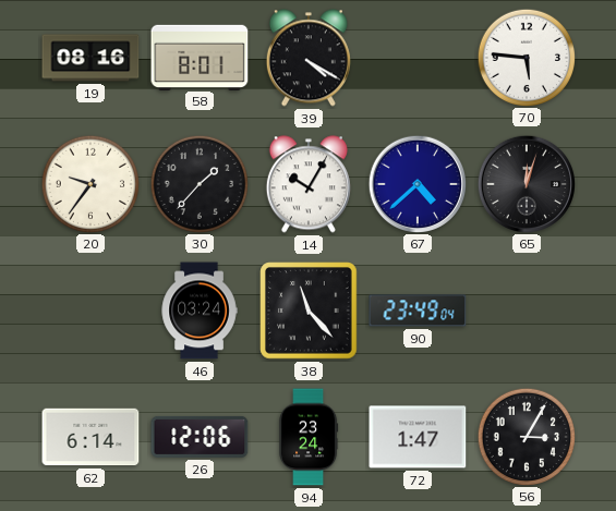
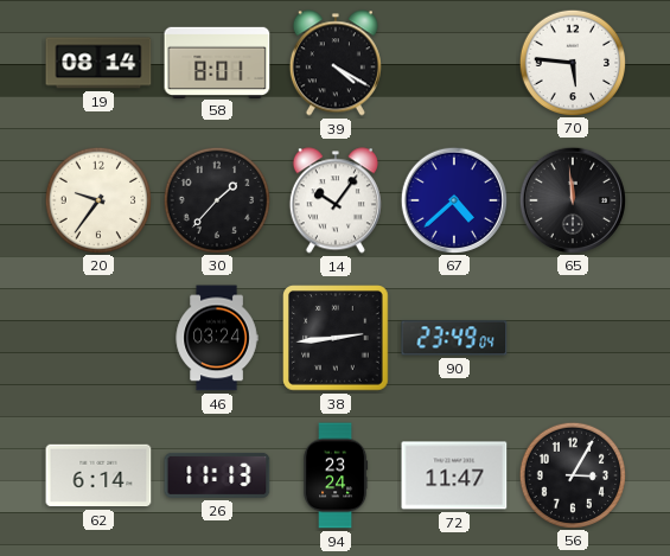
19: 08:16 -> 08:14 (98, 63)
14: 10:05 -> 10:06 (336, 200)
65: 12:03 -> 11:59 (572, 199)
38: 11:23 -> 2:44 (336, 338)
26: 12:06 -> 11:13 (217, 475)
72: 1:47 -> 11:47 (454, 475)
